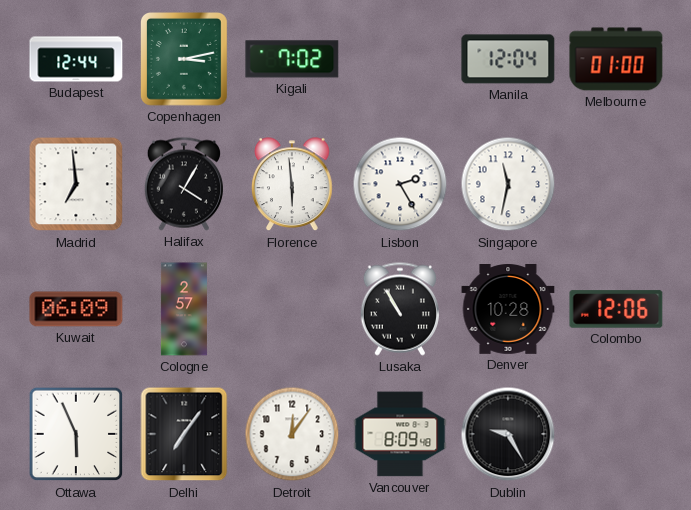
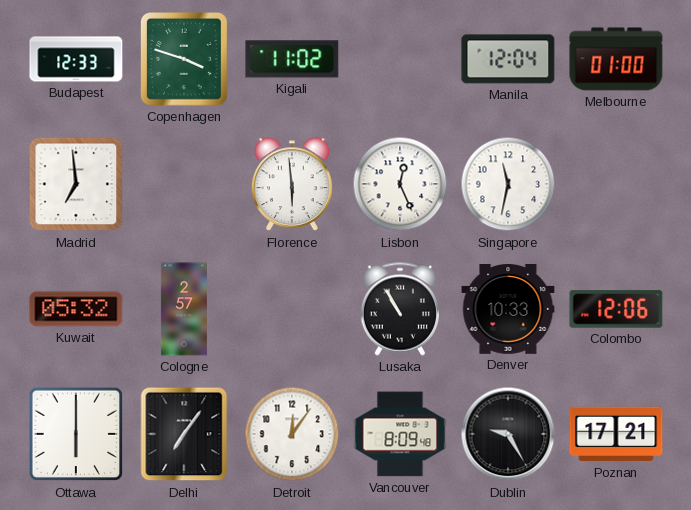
Budapest: 12:44 -> 12:33 (76, 59)
Copenhagen: 3:13 -> 3:48 (185, 60)
Kigali: 7:02 -> 11:02 (292, 59)
Halifax: 4:05 -> none (184, 184)
Lisbon: 2:25 -> 12:26 (400, 184)
Kuwait: 06:09 -> 05:32 (76, 309)
Denver: 10:28 -> 10:33 (508, 310)
Ottawa: 5:56 -> 6:00 (76, 434)
Poznan: none -> 17:21 (616, 434)
